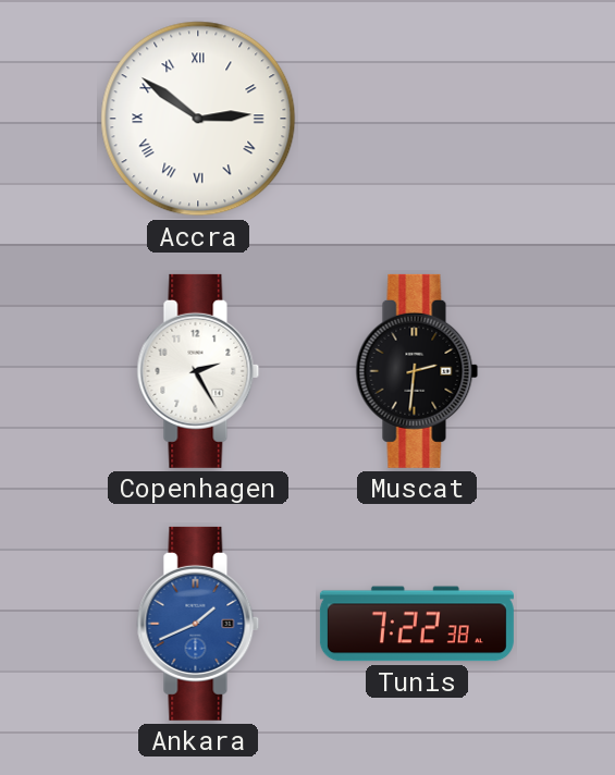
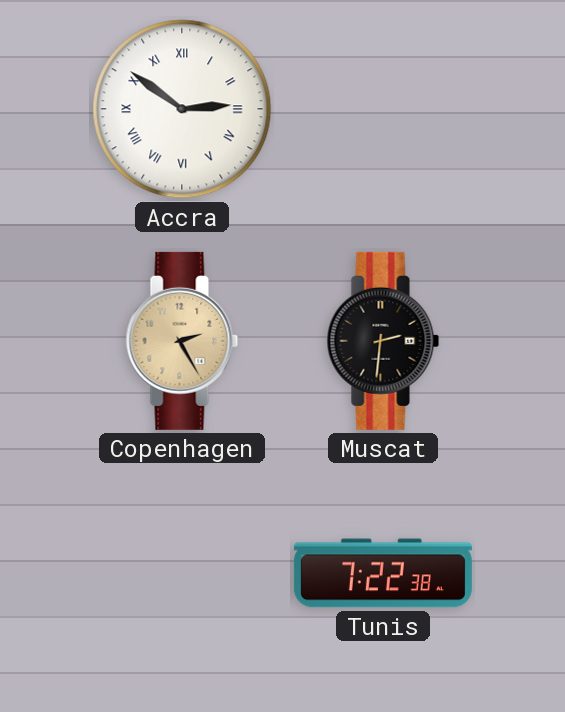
Copenhagen dial: white -> champagne (182, 341)
Ankara: 1:41 -> none (198, 624)
